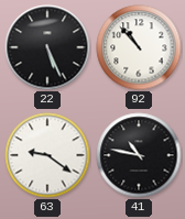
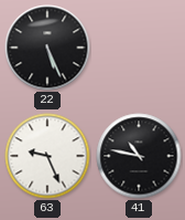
92: 10:53 -> none (139, 47)
63: 9:21 -> 9:26 (47, 156)
